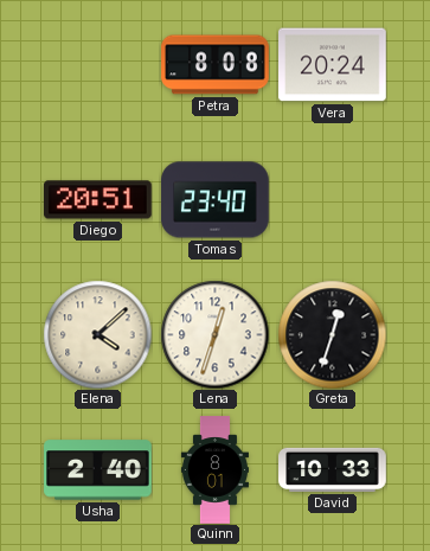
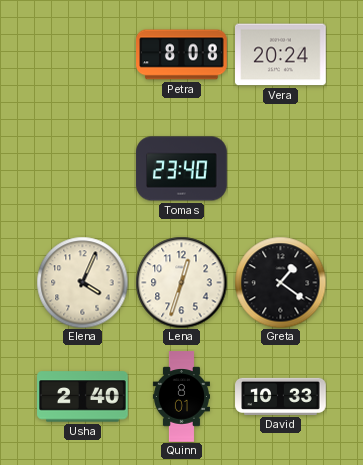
Diego: 20:51 -> none (98, 200)
Elena: 4:08 -> 4:04 (82, 282)
Greta: 12:33 -> 1:21 (280, 282)
